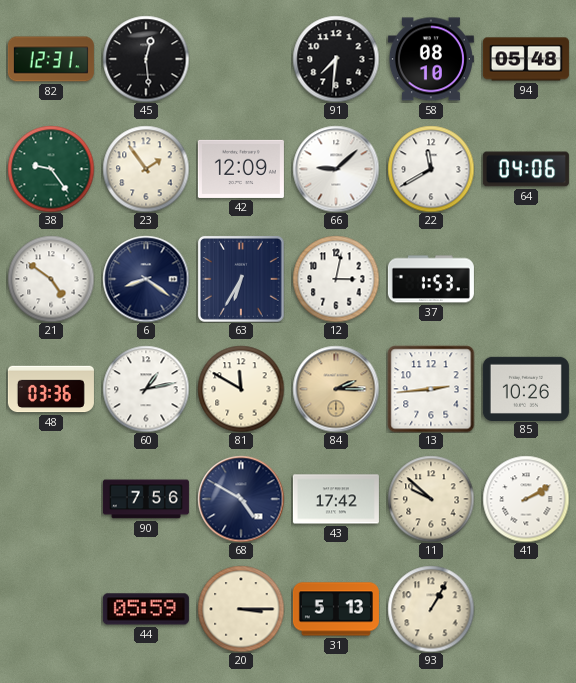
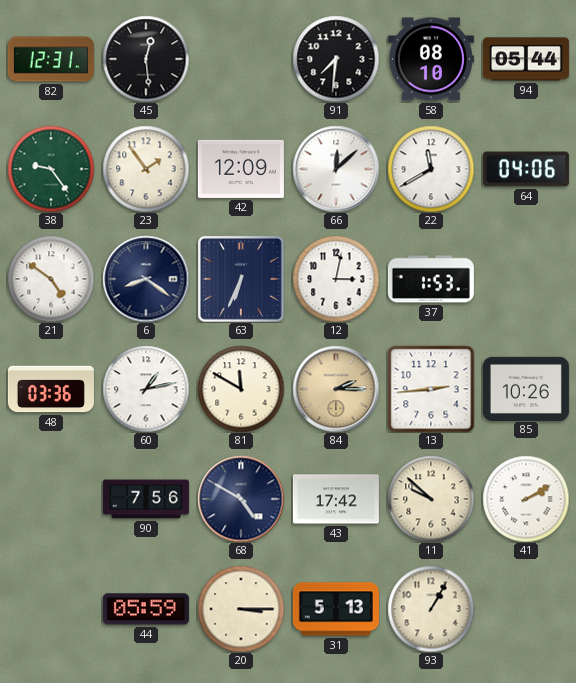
94: 05:48 -> 05:44 (526, 59)
66: 9:08 -> 12:08 (336, 169)
63: 6:35 -> 6:34 (241, 279)
